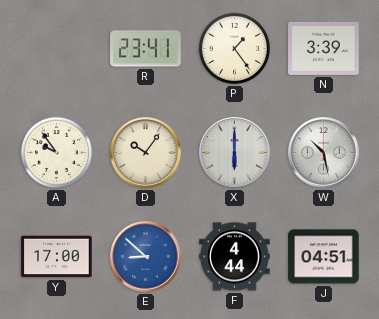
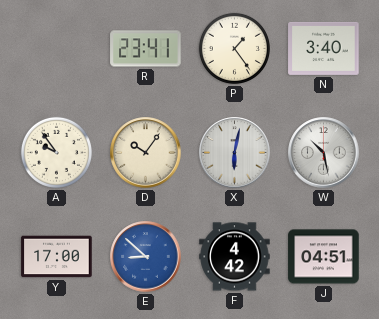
N: 3:39 -> 3:40 (324, 48)
X: 6:00 -> 6:02 (235, 153)
F: 4:44 -> 4:42 (235, 257)
